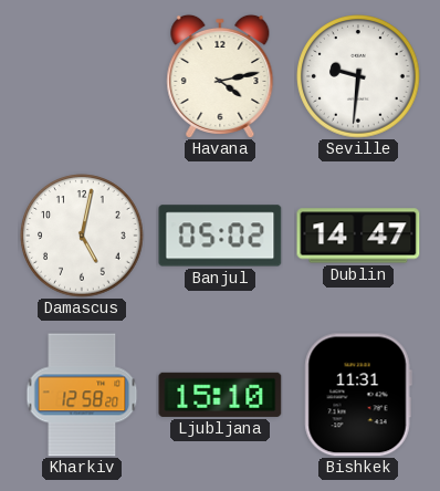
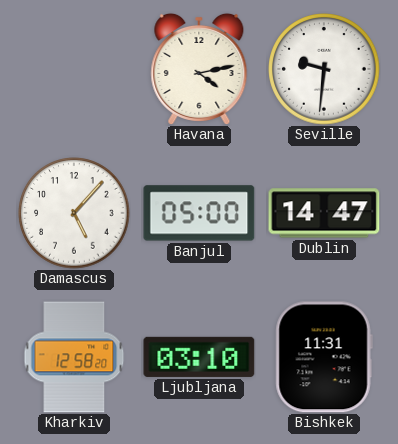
Damascus: 5:02 -> 5:07 (74, 213)
Banjul: 05:02 -> 05:00 (199, 213)
Ljubljana: 15:10 -> 03:10 (199, 357)
